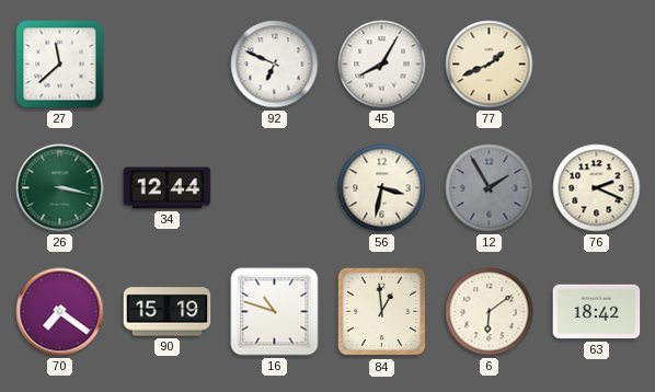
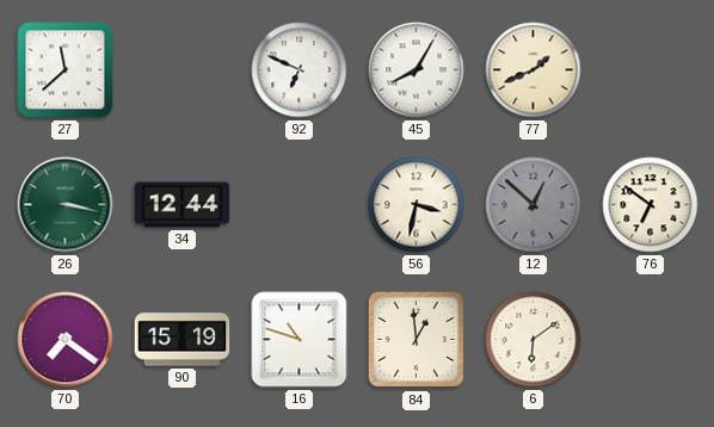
12: 1:55 -> 12:52 (534, 205)
76: 2:19 -> 6:51 (651, 205)
63: 18:42 -> none (597, 312)
